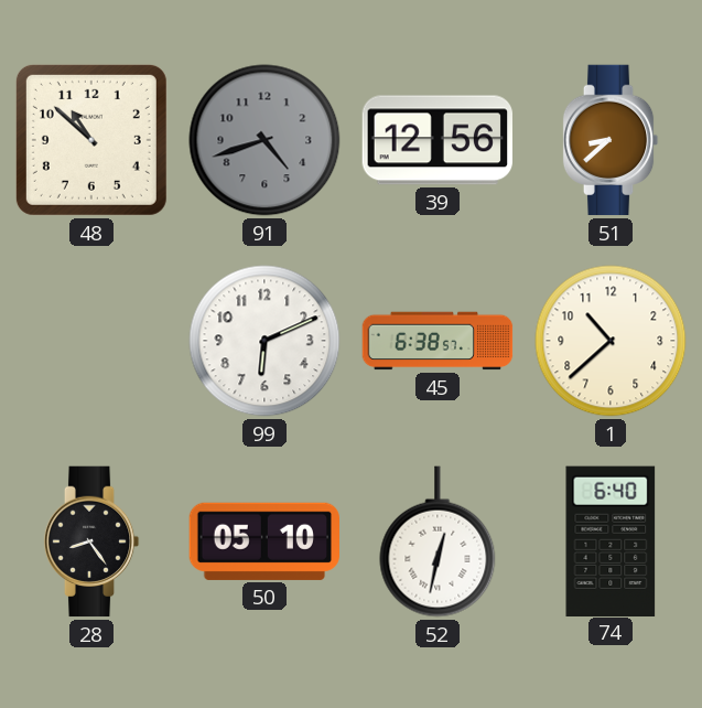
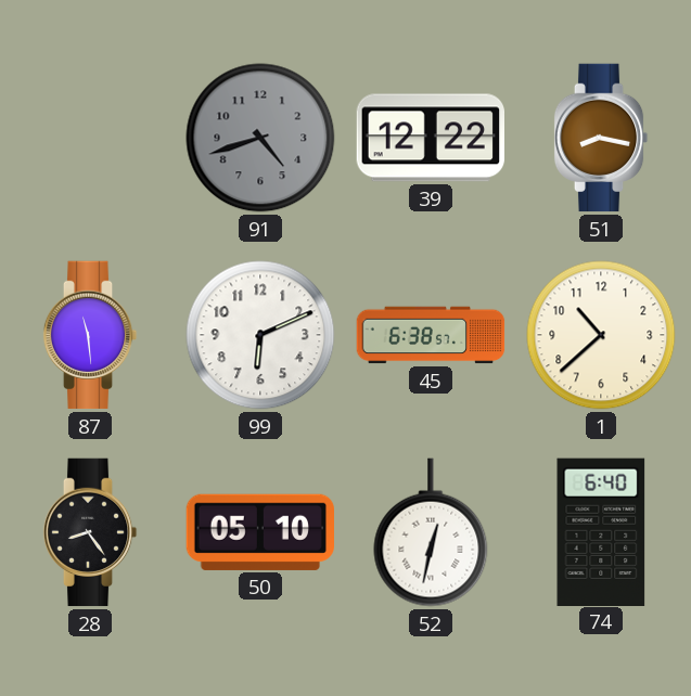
48: 10:52 -> none (91, 140)
39: 12:56 -> 12:22 (430, 138)
51: 8:38 -> 8:17 (601, 138)
87: none -> 11:29 (90, 335)
